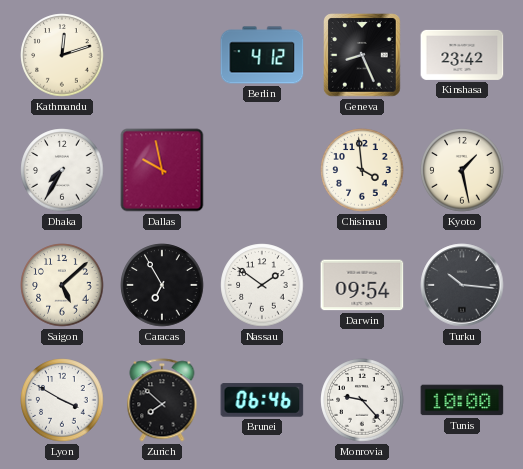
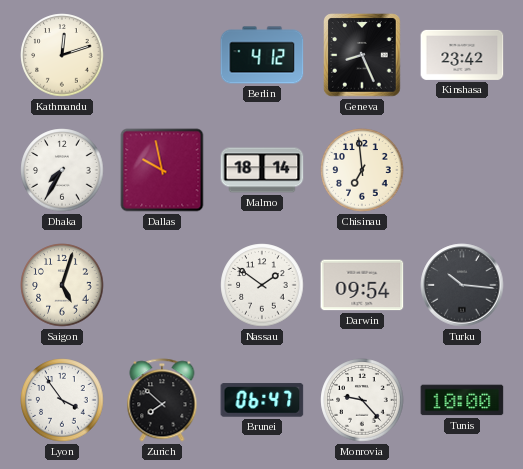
Malmo: none -> 18:14 (262, 170)
Chisinau: 3:59 -> 6:59 (362, 170)
Kyoto: 1:28 -> none (462, 170)
Saigon: 5:08 -> 5:03 (62, 285)
Caracas: 6:55 -> none (162, 285)
Lyon: 3:50 -> 3:54 (62, 400)
Brunei: 06:46 -> 06:47 (262, 400)
